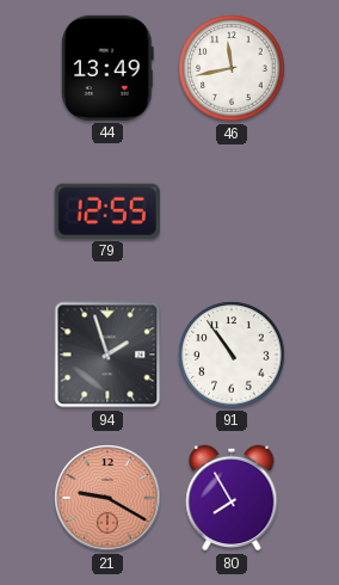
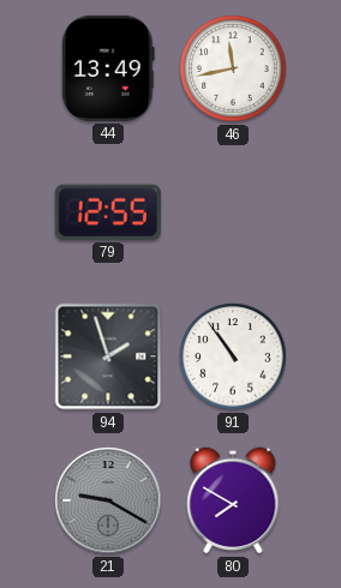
21 dial: salmon -> grey (108, 500)
80: 7:55 -> 7:50 (233, 500)
